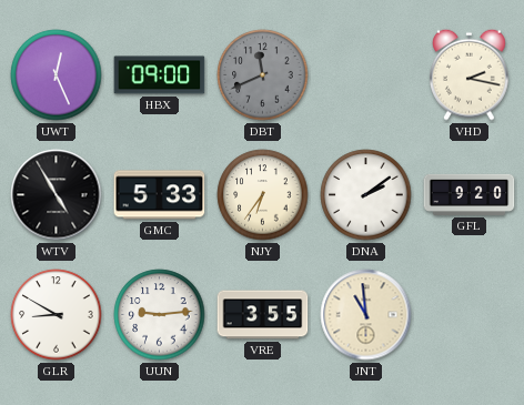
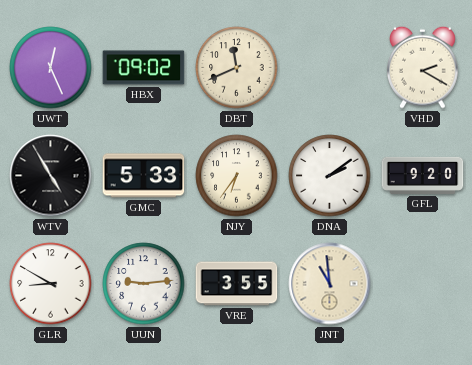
HBX: 09:00 -> 09:02 (144, 68)
DBT dial: grey -> cream (237, 68)
VHD: 2:17 -> 2:20 (423, 67)
